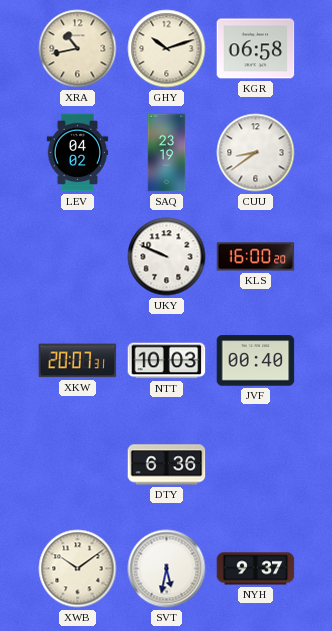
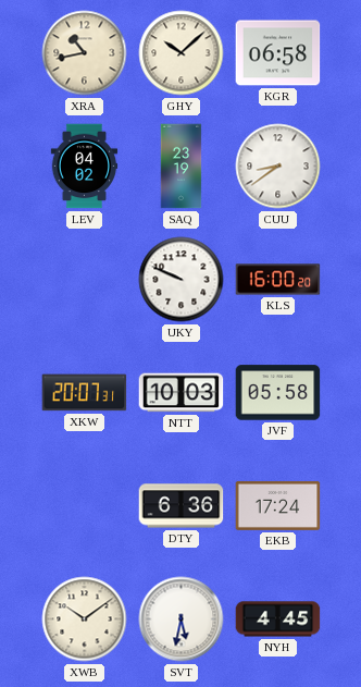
GHY: 10:12 -> 10:08 (182, 53)
JVF: 00:40 -> 05:58 (278, 393)
EKB: none -> 17:24 (278, 505)
NYH: 9:37 -> 4:45 (278, 619)
